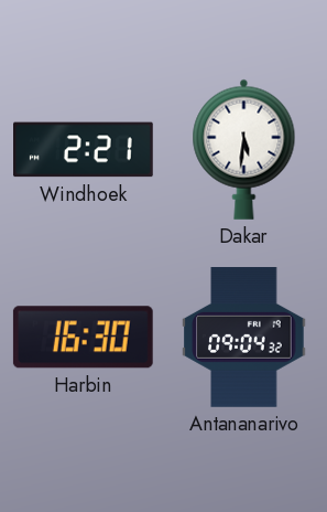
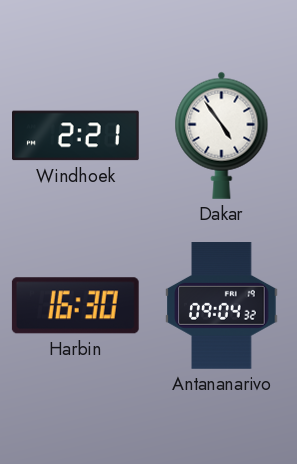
Dakar: 5:31 -> 4:54 (222, 135)
